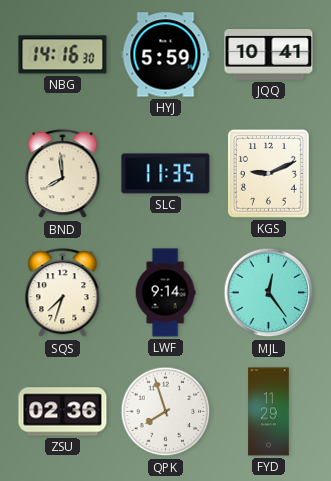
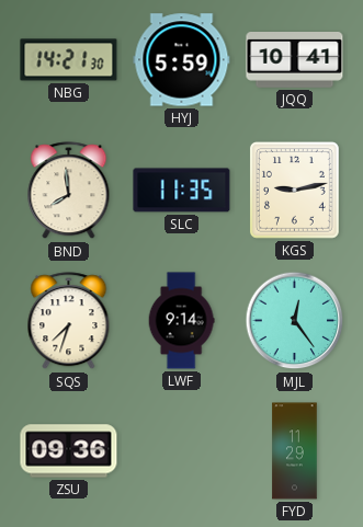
NBG: 14:16 -> 14:21 (69, 60)
KGS: 9:11 -> 9:13 (294, 190)
ZSU: 02:36 -> 09:36 (69, 451)
QPK: 7:57 -> none (166, 412)
